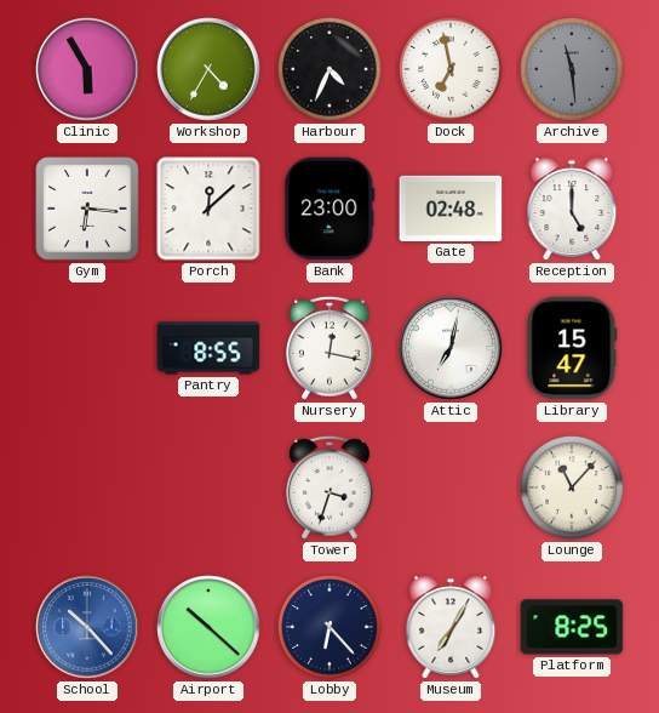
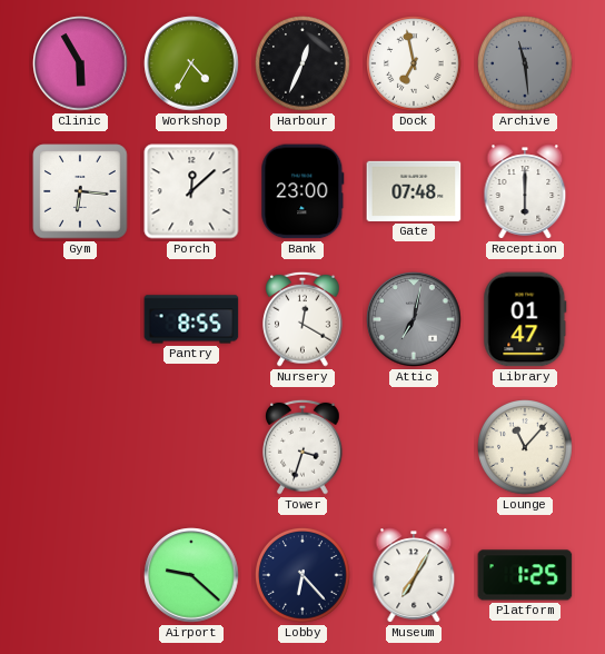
Harbour: 4:34 -> 12:34 (304, 65)
Gate: 02:48 -> 07:48 (414, 191)
Reception: 5:00 -> 6:00 (525, 191)
Nursery: 12:17 -> 12:20 (304, 319)
Attic dial: white -> grey (414, 319)
Library: 15:47 -> 01:47 (525, 319)
School: 10:23 -> none (87, 627)
Airport: 10:22 -> 9:22 (191, 575)
Platform: 8:25 -> 1:25 (525, 575)
